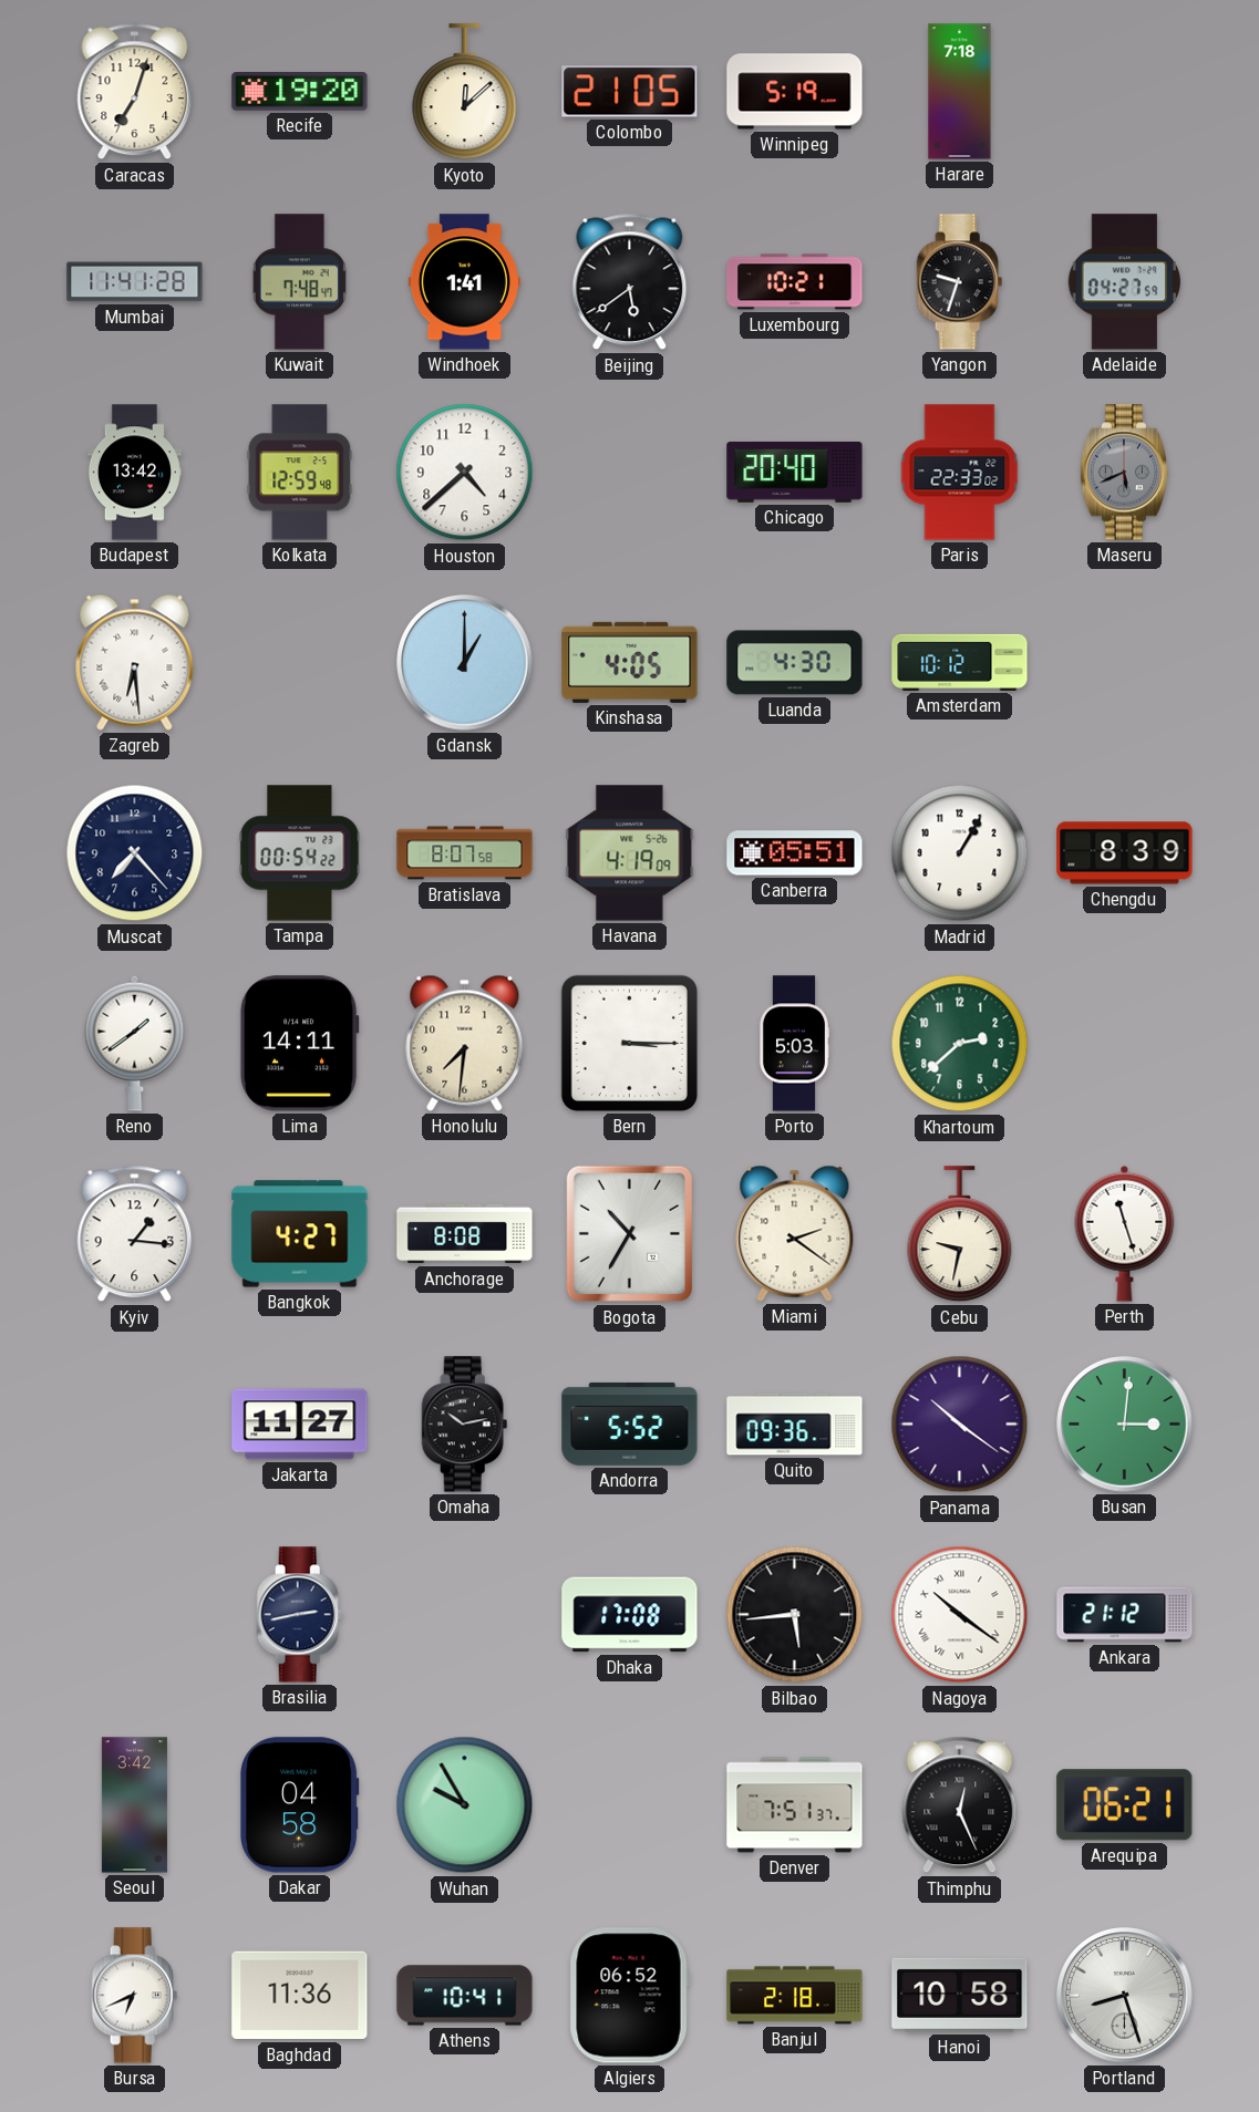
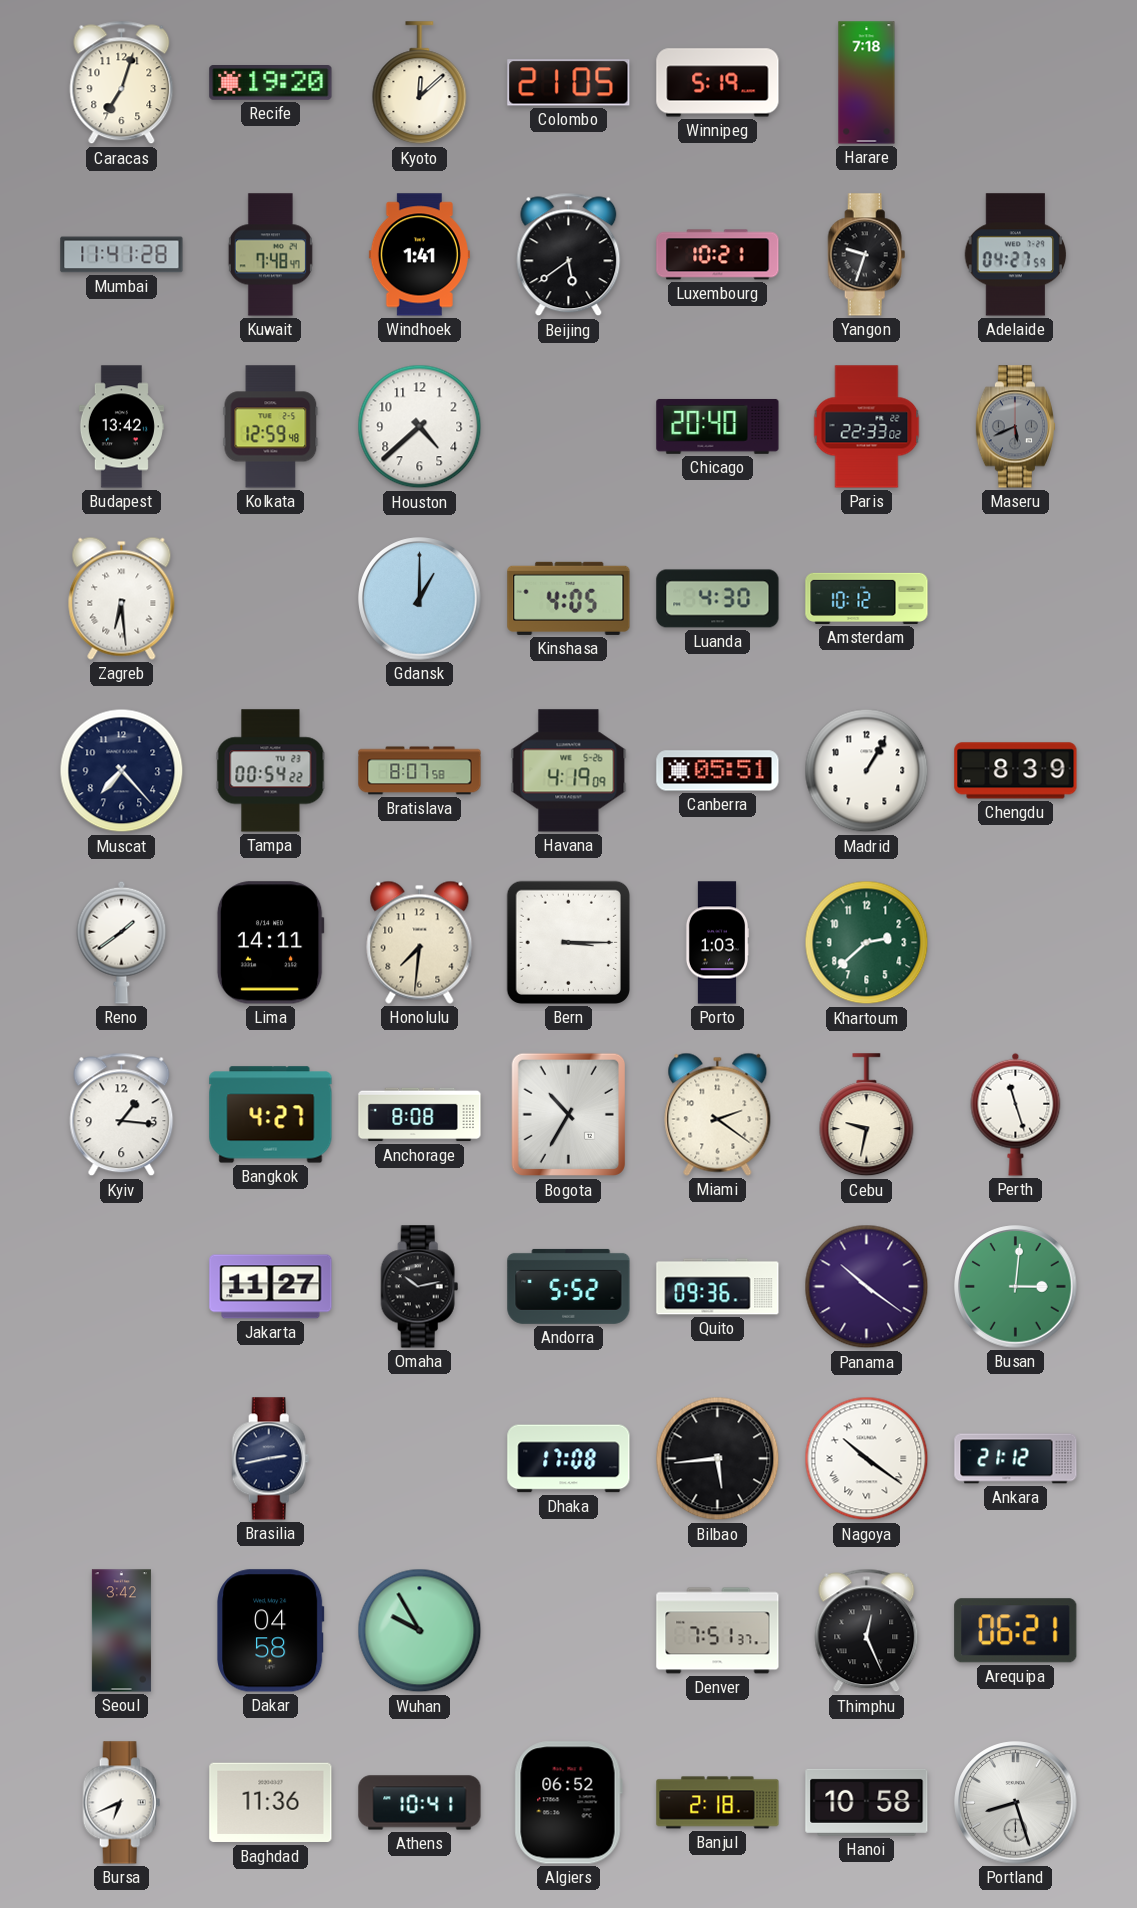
Porto: 5:03 -> 1:03 (717, 943)
